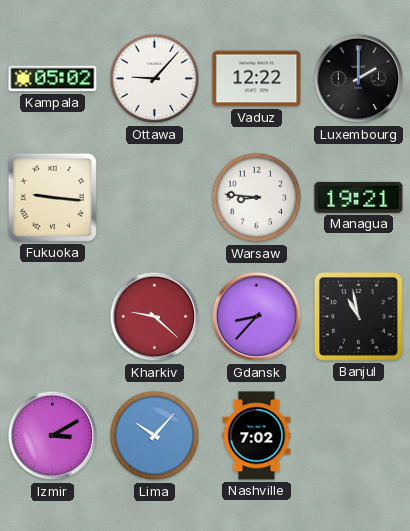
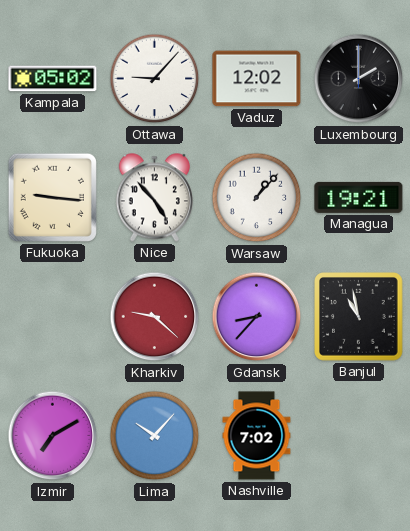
Vaduz: 12:22 -> 12:02 (257, 79)
Nice: none -> 4:53 (154, 198)
Warsaw: 8:46 -> 1:07 (257, 198)
Izmir: 3:10 -> 7:10 (53, 436)
